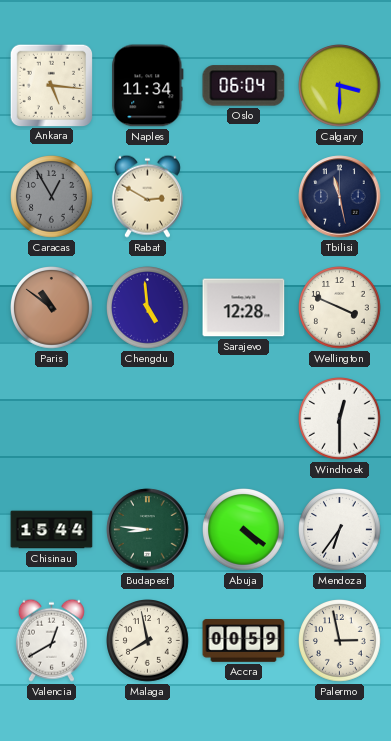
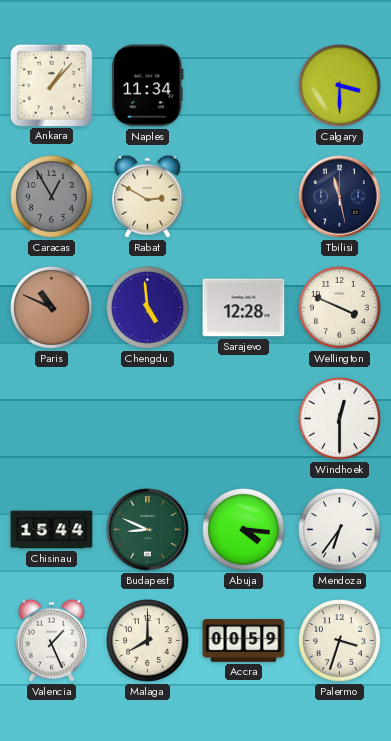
Ankara: 5:16 -> 1:07 (51, 85)
Oslo: 06:04 -> none (244, 86)
Paris: 10:51 -> 10:49 (52, 308)
Budapest: 8:46 -> 8:49 (148, 530)
Abuja: 4:21 -> 4:16 (244, 530)
Valencia: 12:40 -> 1:26 (51, 640)
Malaga: 7:58 -> 8:00 (148, 641)
Palermo: 2:58 -> 3:33 (340, 641)
